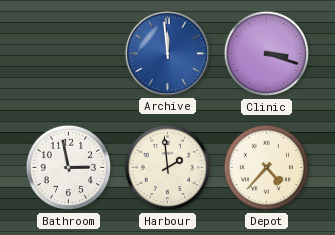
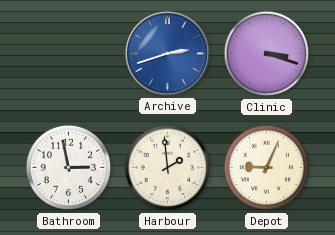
Archive: 11:59 -> 2:42 (167, 53)
Depot: 4:37 -> 9:04 (267, 168)
